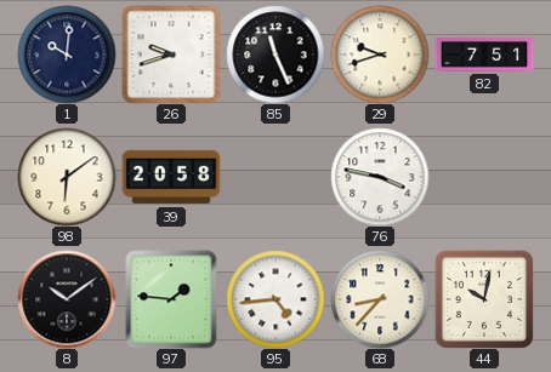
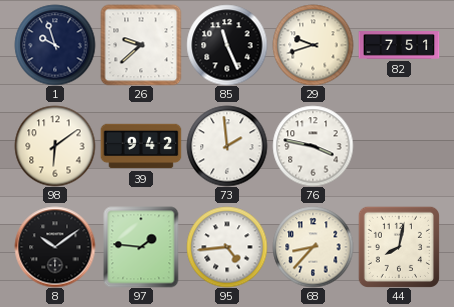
1: 10:01 -> 9:57 (55, 45)
26: 9:42 -> 9:38 (141, 45)
39: 20:58 -> 9:42 (141, 146)
73: none -> 1:59 (227, 146)
44: 10:02 -> 8:02 (399, 247)
